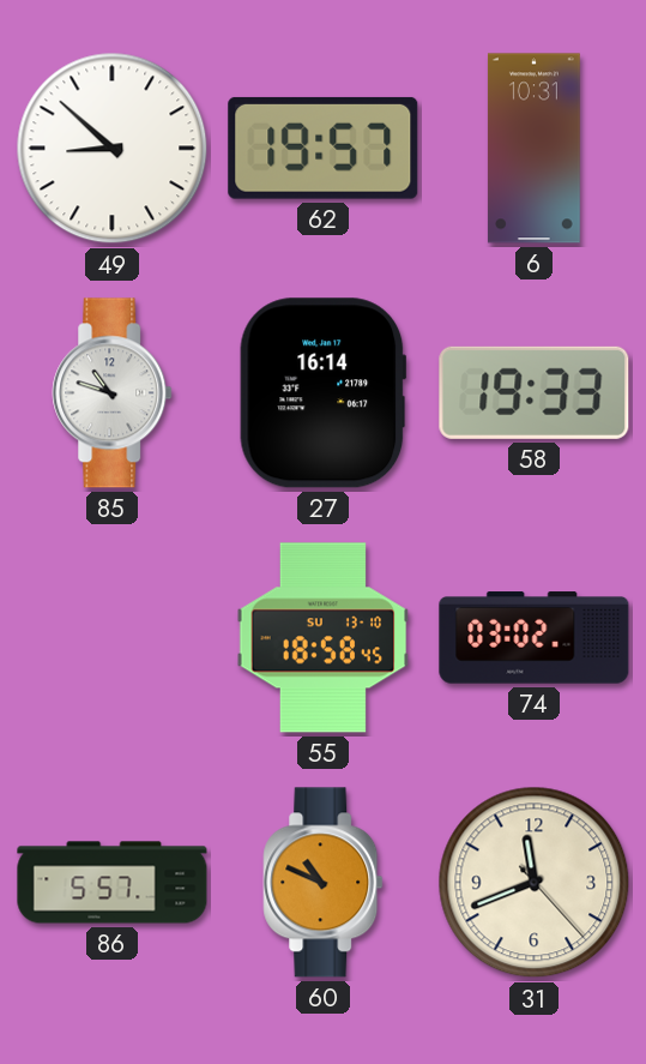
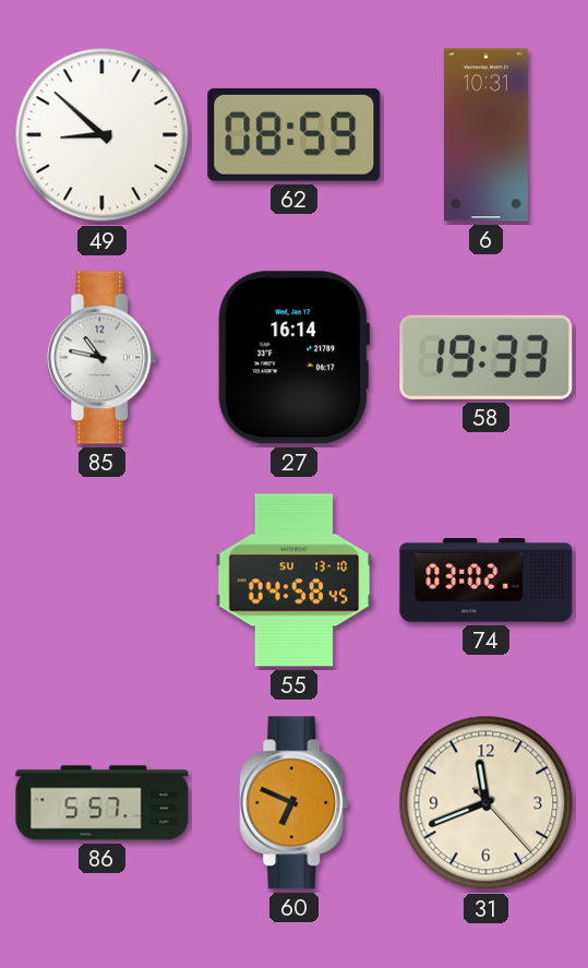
62: 19:57 -> 08:59 (295, 134)
85: 10:48 -> 10:47 (103, 358)
55: 18:58 -> 04:58 (295, 581)
60: 10:49 -> 6:49 (295, 803)
